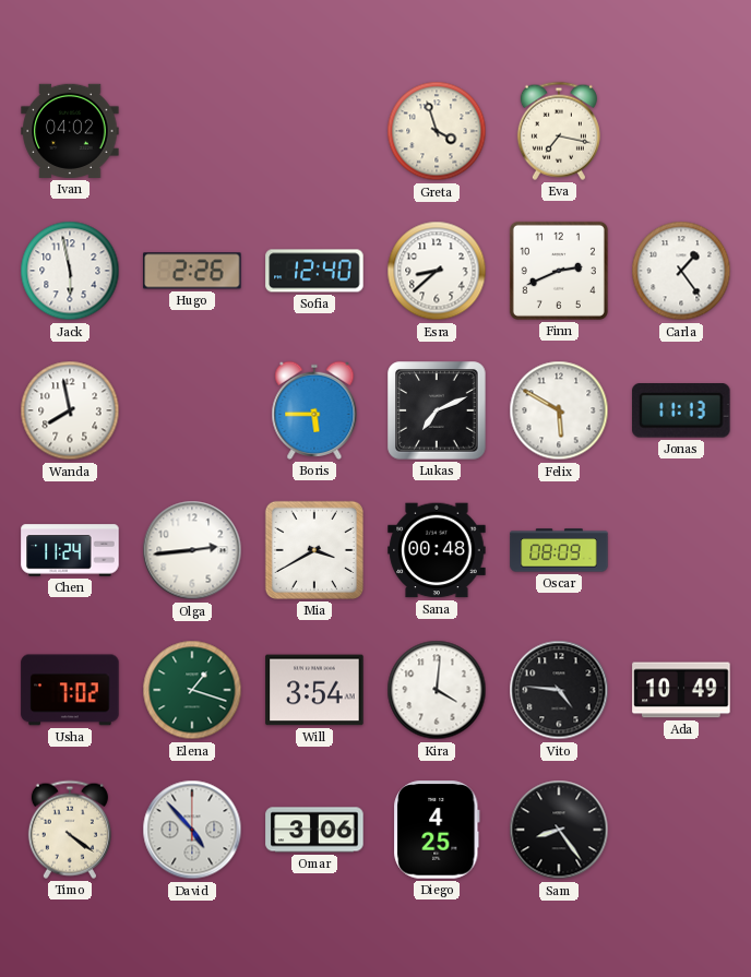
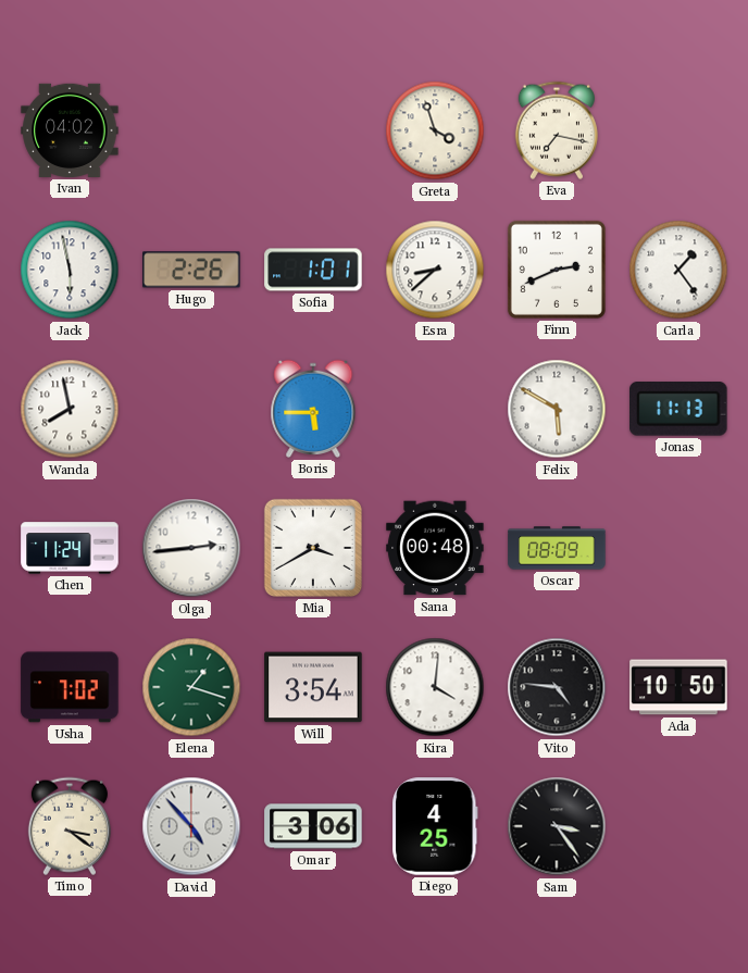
Sofia: 12:40 -> 1:01 (313, 270)
Lukas: 7:11 -> none (437, 410)
Ada: 10:49 -> 10:50 (678, 687)
Timo: 4:21 -> 3:21 (70, 826)
Sam: 8:24 -> 3:24 (557, 826)
